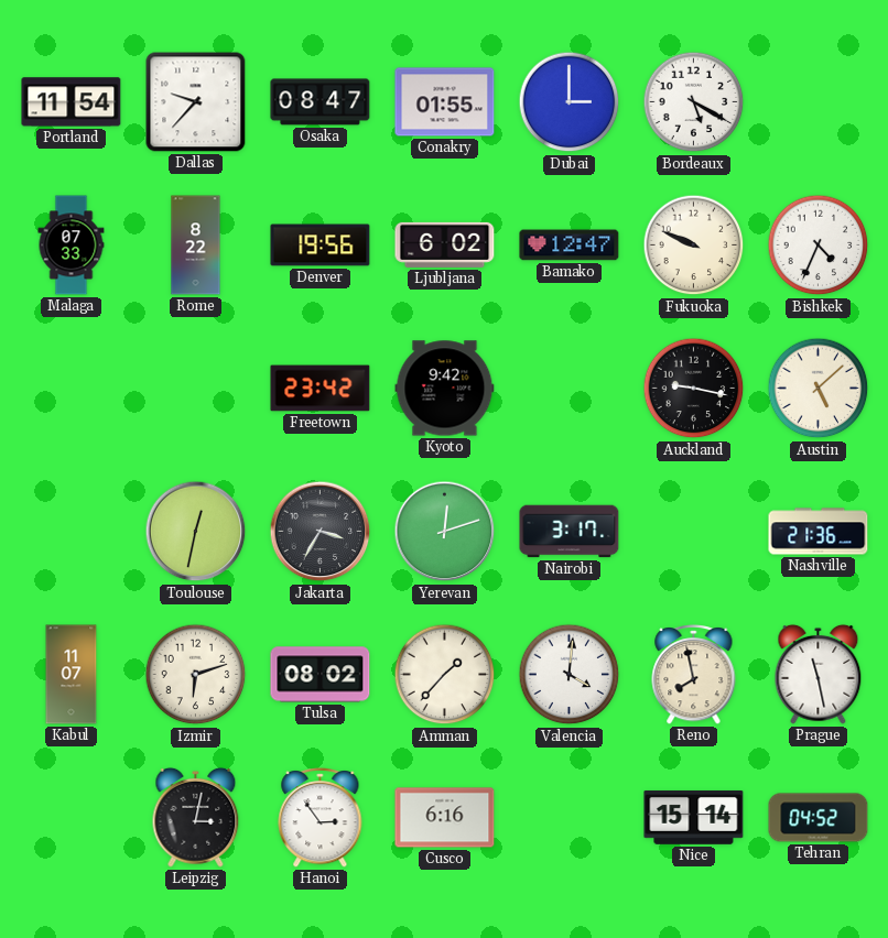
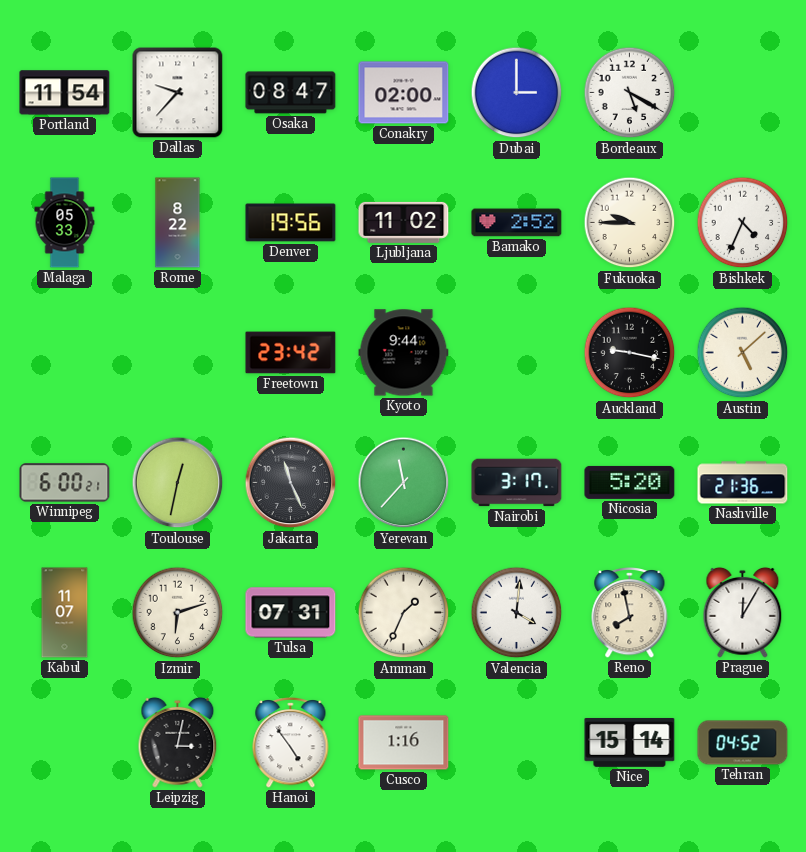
Conakry: 01:55 -> 02:00 (404, 93)
Malaga: 07:33 -> 05:33 (65, 223)
Ljubljana: 6:02 -> 11:02 (404, 222)
Bamako: 12:47 -> 2:52 (517, 223)
Fukuoka: 9:49 -> 9:45 (630, 223)
Kyoto: 9:42 -> 9:44 (404, 353)
Winnipeg: none -> 6:00 (65, 483)
Jakarta: 3:35 -> 11:26 (291, 483)
Yerevan: 12:12 -> 11:37 (404, 483)
Nicosia: none -> 5:20 (630, 482)
Tulsa: 08:02 -> 07:31 (291, 613)
Amman: 1:37 -> 1:34 (404, 613)
Prague: 11:28 -> 12:05 (743, 612)
Hanoi: 2:54 -> 4:54 (291, 743)
Cusco: 6:16 -> 1:16 (404, 743)
